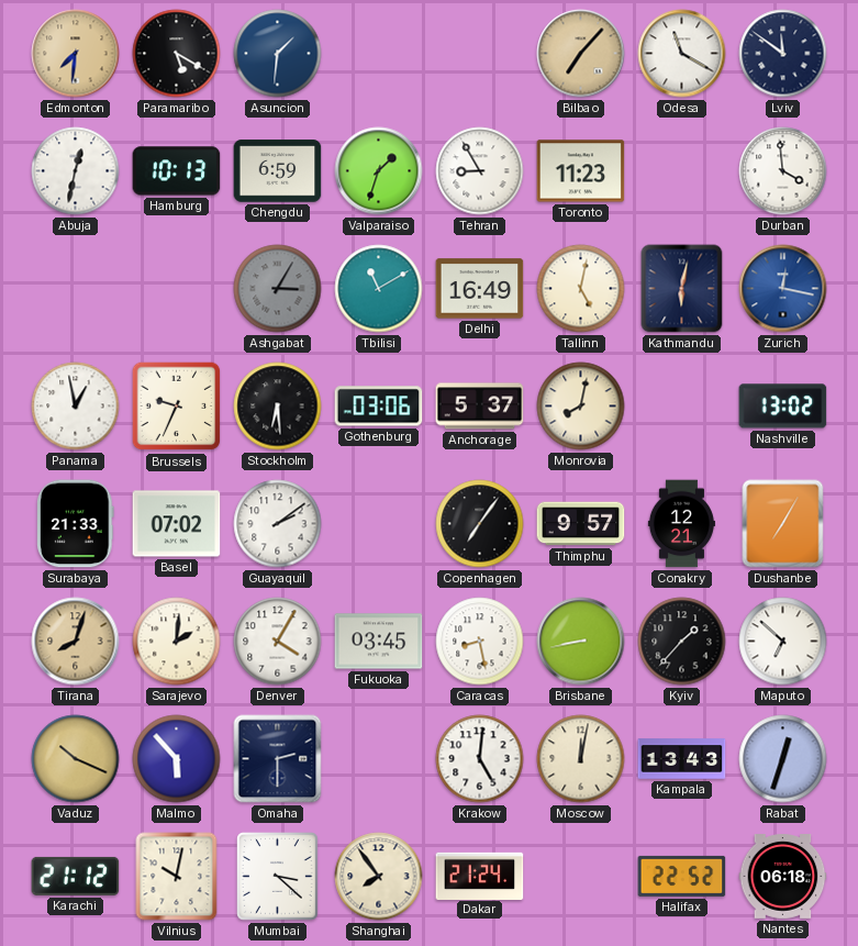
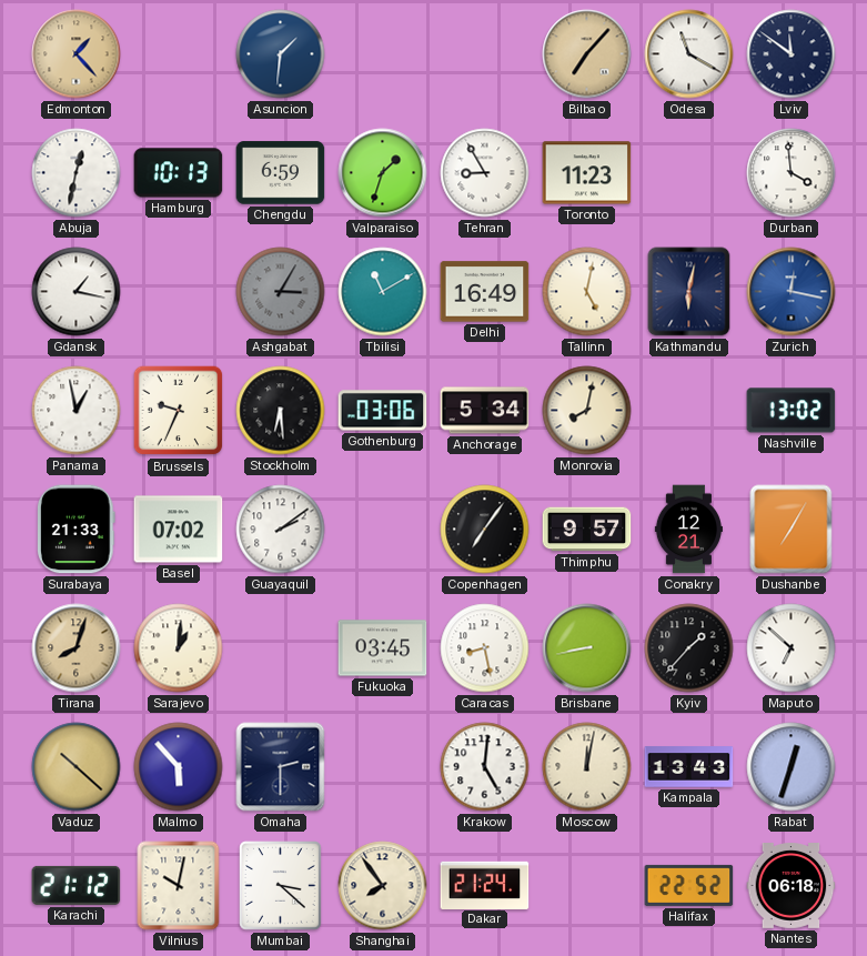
Edmonton: 7:31 -> 1:23 (77, 54)
Paramaribo: 5:20 -> none (177, 54)
Gdansk: none -> 1:17 (77, 292)
Anchorage: 5:37 -> 5:34 (485, 411)
Sarajevo: 2:01 -> 1:01 (179, 648)
Denver: 4:05 -> none (278, 642)
Vaduz: 10:19 -> 10:22 (77, 767)
